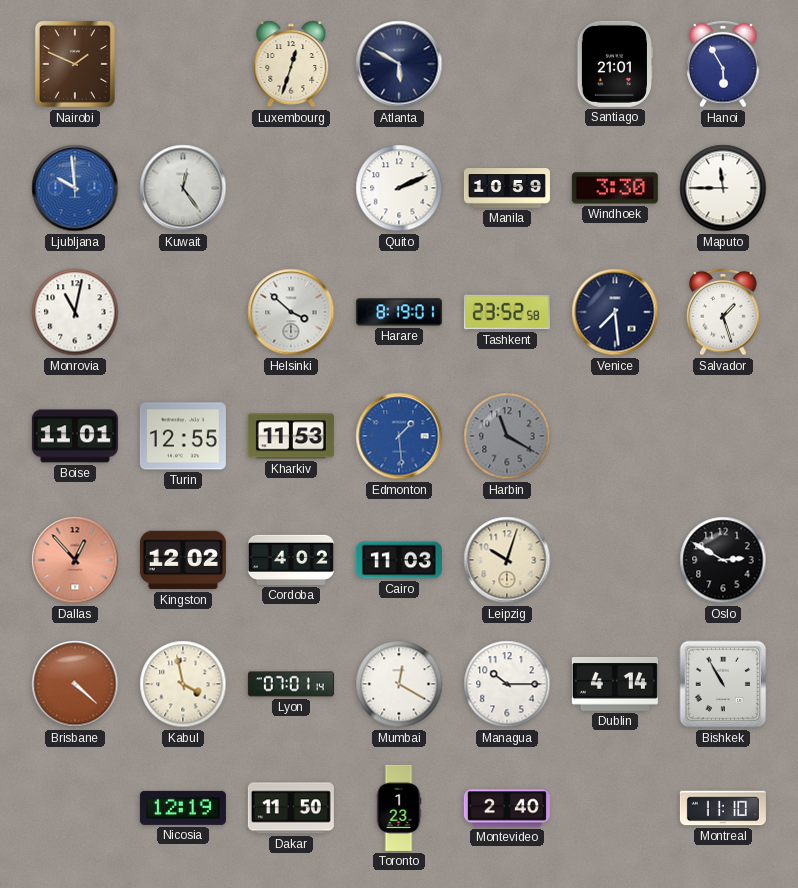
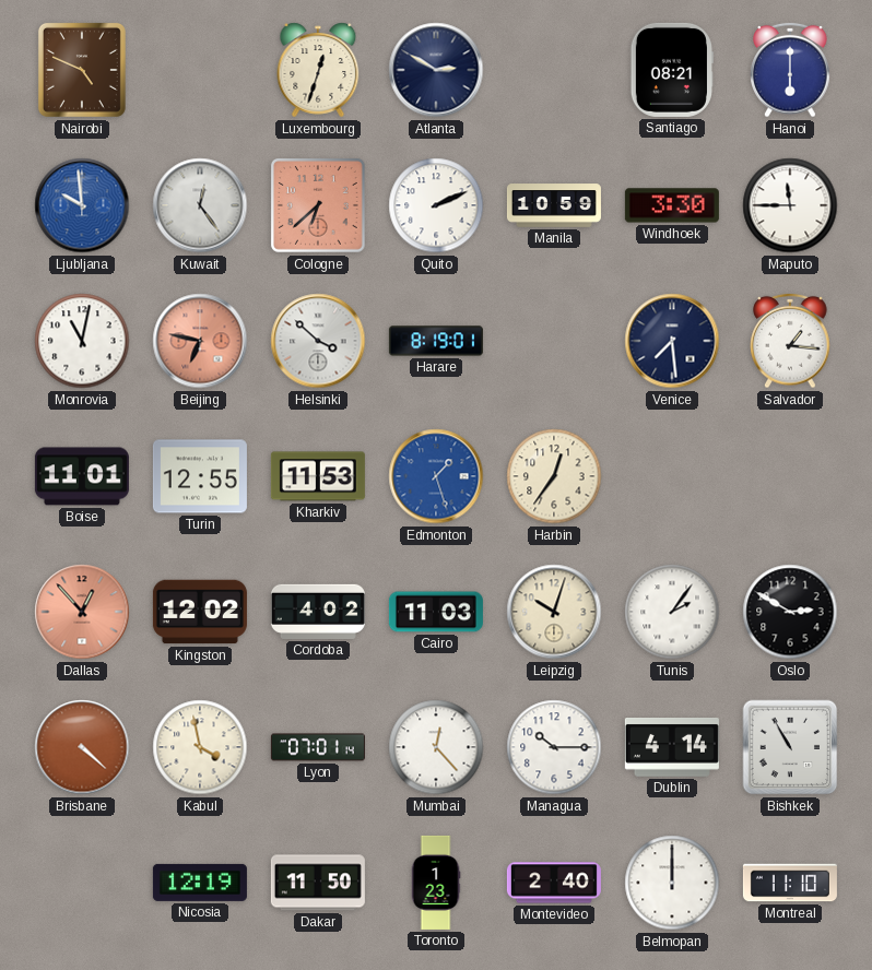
Nairobi: 1:49 -> 4:49 (82, 70)
Atlanta: 5:50 -> 2:50 (436, 70)
Santiago: 21:01 -> 08:21 (672, 70)
Hanoi: 5:55 -> 6:00 (790, 70)
Cologne: none -> 6:38 (318, 205)
Beijing: none -> 6:47 (200, 341)
Tashkent: 23:52 -> none (507, 312)
Salvador: 1:27 -> 1:16 (790, 341)
Edmonton: 1:29 -> 1:27 (436, 476)
Harbin: 11:20 -> 12:36 (554, 476)
Harbin dial: grey -> cream (554, 476)
Tunis: none -> 2:06 (672, 612)
Mumbai: 12:20 -> 12:23 (436, 747)
Belmopan: none -> 12:00 (672, 883)
